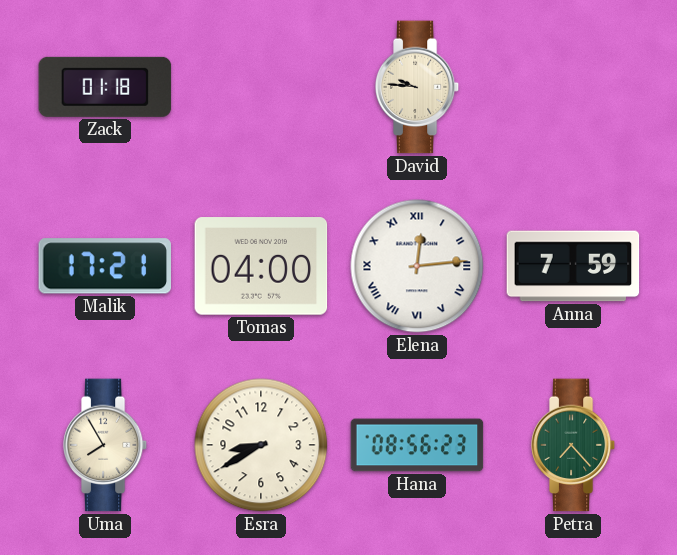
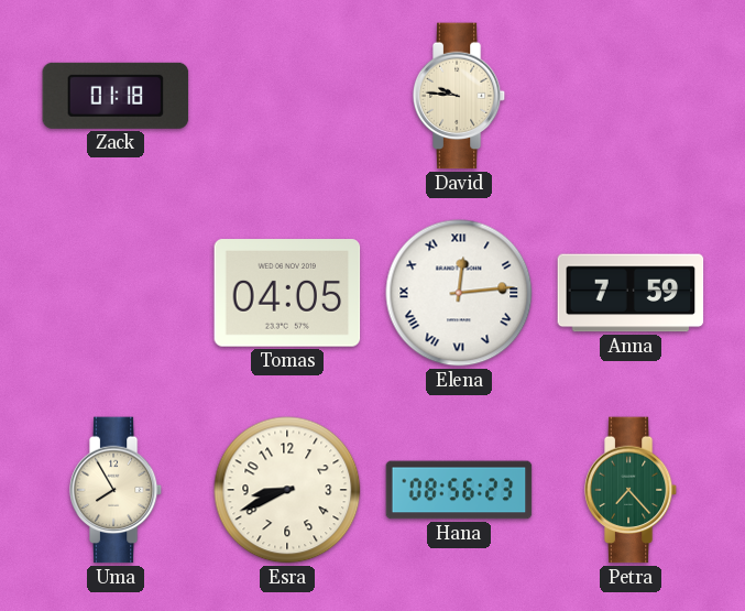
Malik: 17:21 -> none (105, 266)
Tomas: 04:00 -> 04:05 (287, 293)
Esra: 8:40 -> 8:41 (287, 490)
